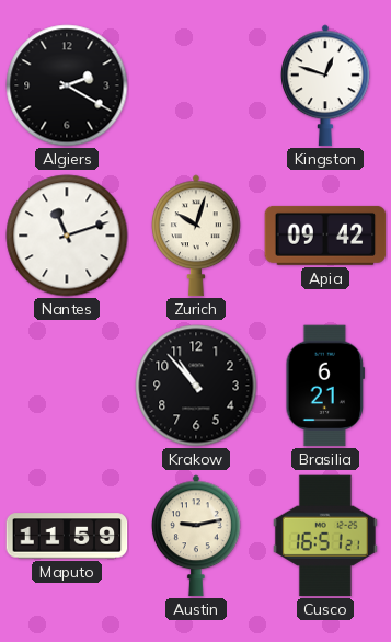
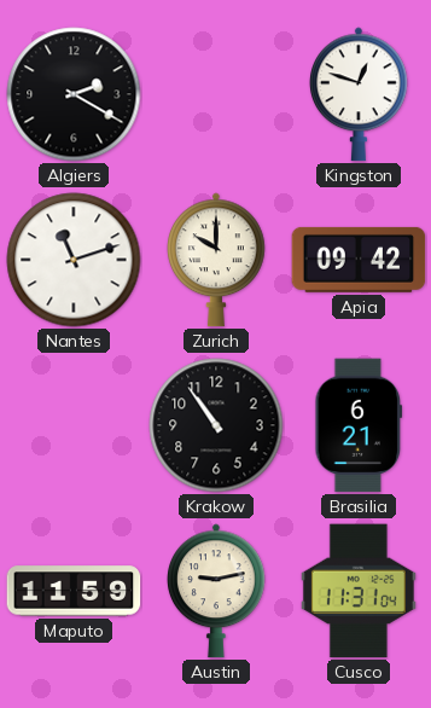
Zurich: 10:03 -> 10:00 (217, 260)
Krakow: 10:53 -> 10:54 (216, 425)
Cusco: 16:51 -> 11:31 (359, 591)
